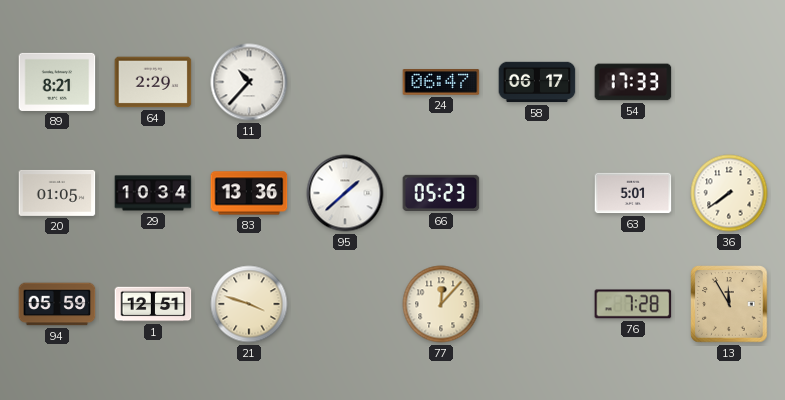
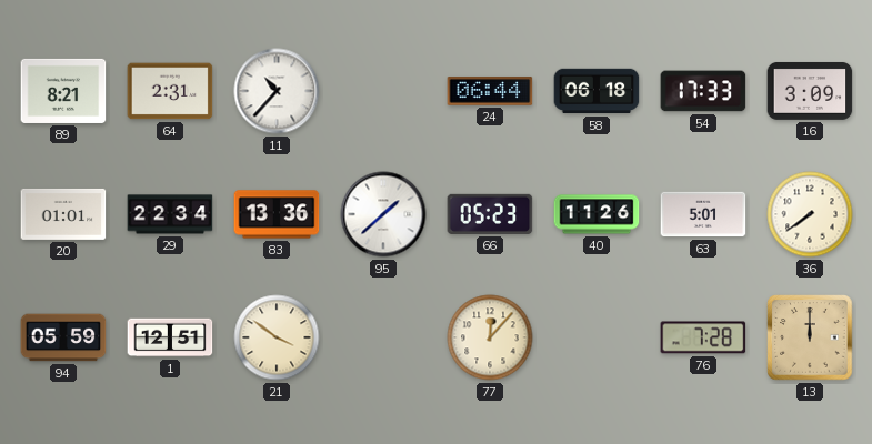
64: 2:29 -> 2:31 (170, 91)
24: 06:47 -> 06:44 (490, 91)
58: 06:17 -> 06:18 (597, 91)
16: none -> 3:09 (810, 91)
20: 01:05 -> 01:01 (63, 214)
29: 10:34 -> 22:34 (170, 214)
40: none -> 11:26 (597, 214)
21: 3:48 -> 3:51 (277, 337)
13: 11:55 -> 12:00 (810, 337)
